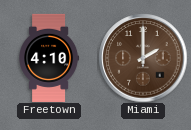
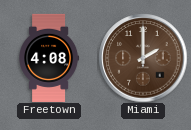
Freetown: 4:10 -> 4:08 (49, 58)
